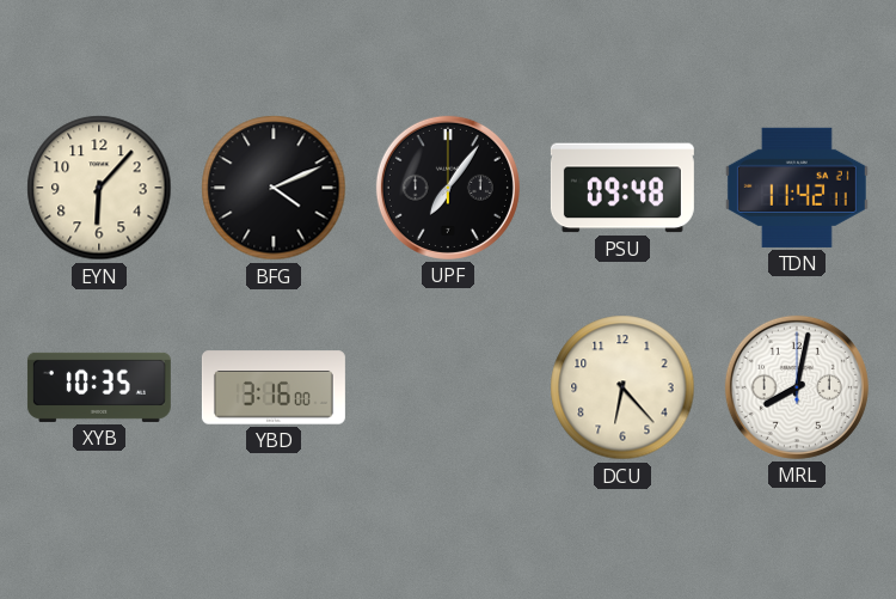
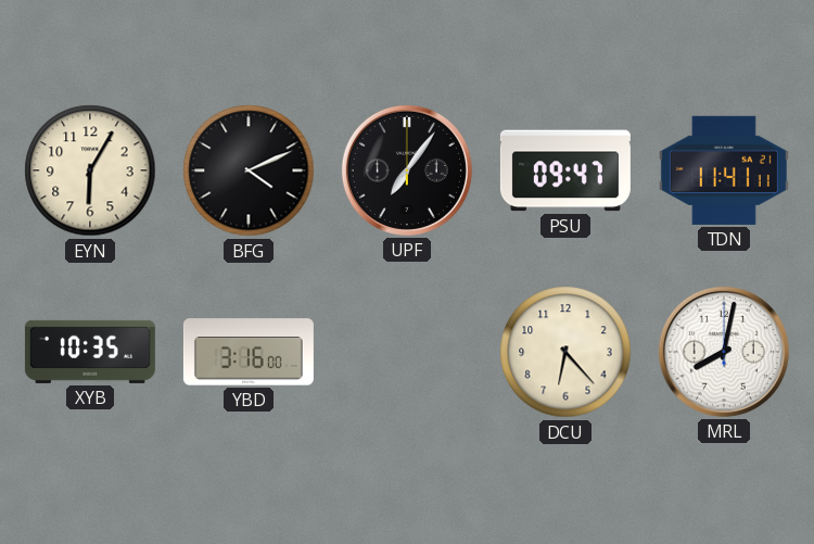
EYN: 6:07 -> 6:05 (90, 170)
PSU: 09:48 -> 09:47 (565, 170)
TDN: 11:42 -> 11:41 (724, 170)
